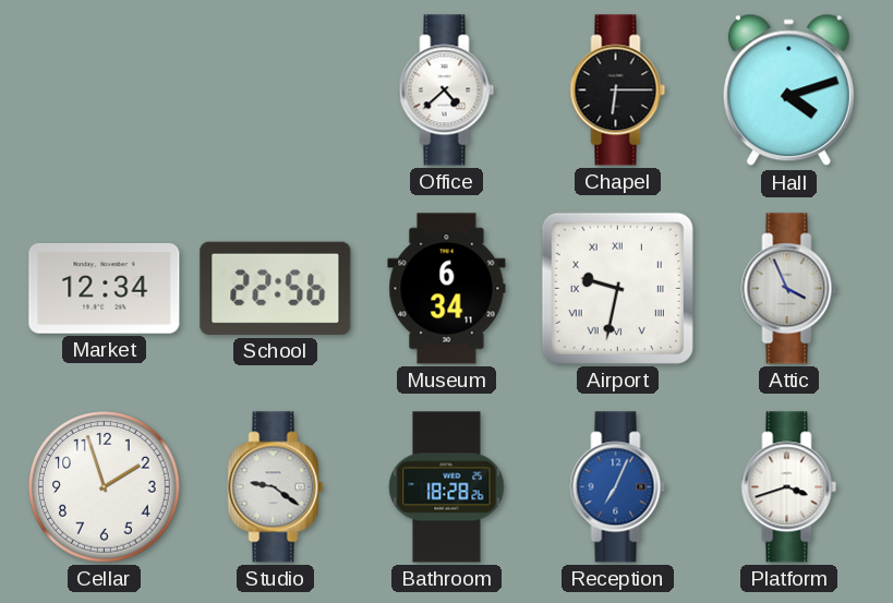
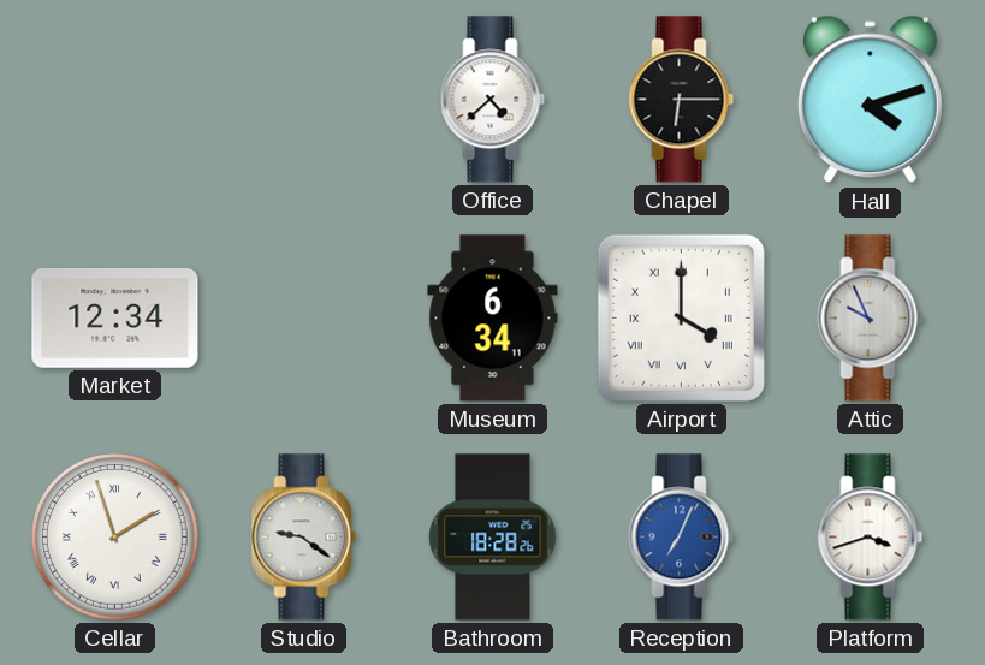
School: 22:56 -> none (276, 288)
Airport: 9:32 -> 4:00 (681, 317)
Attic: 3:56 -> 9:56 (871, 319)
Cellar numerals: Arabic -> Roman (115, 538)
